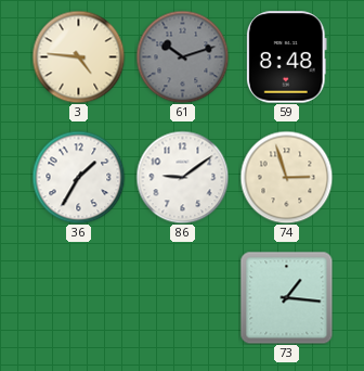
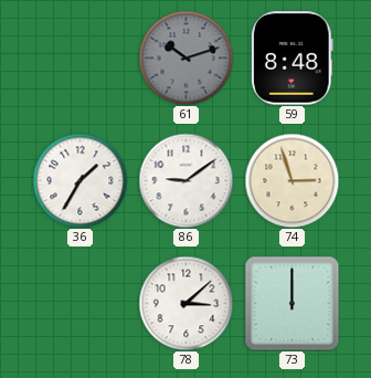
3: 4:46 -> none (78, 56)
78: none -> 3:08 (185, 303)
73: 1:16 -> 12:00 (291, 303)
